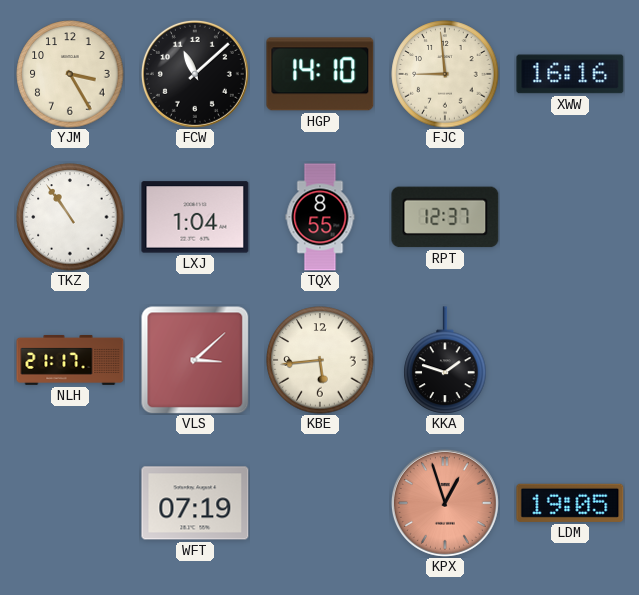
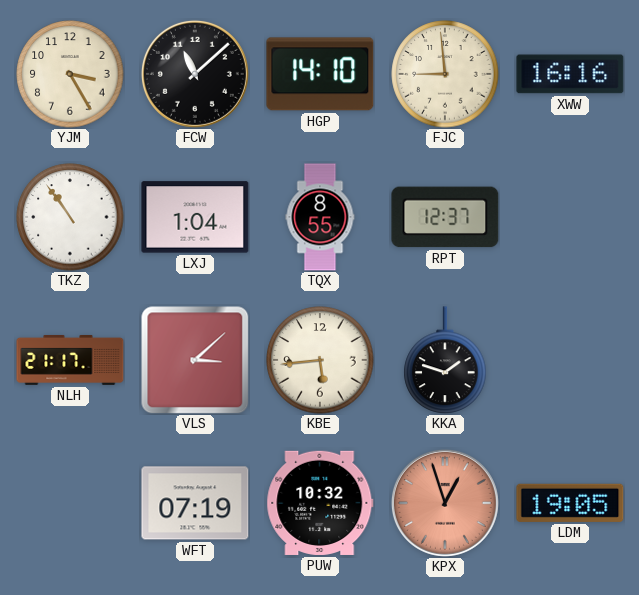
PUW: none -> 10:32 (320, 503)
